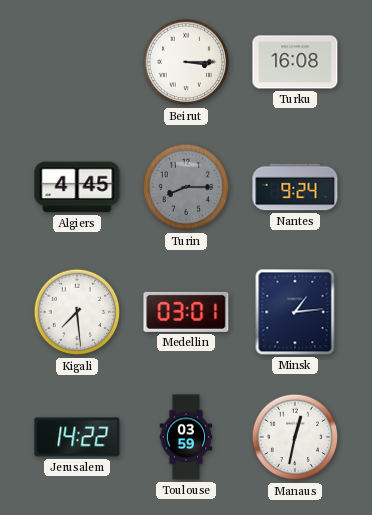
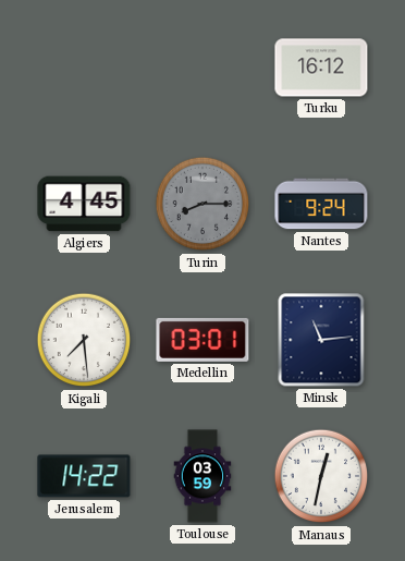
Beirut: 3:15 -> none (186, 62)
Turku: 16:08 -> 16:12 (321, 68)
Minsk: 1:14 -> 11:14 (321, 340)
